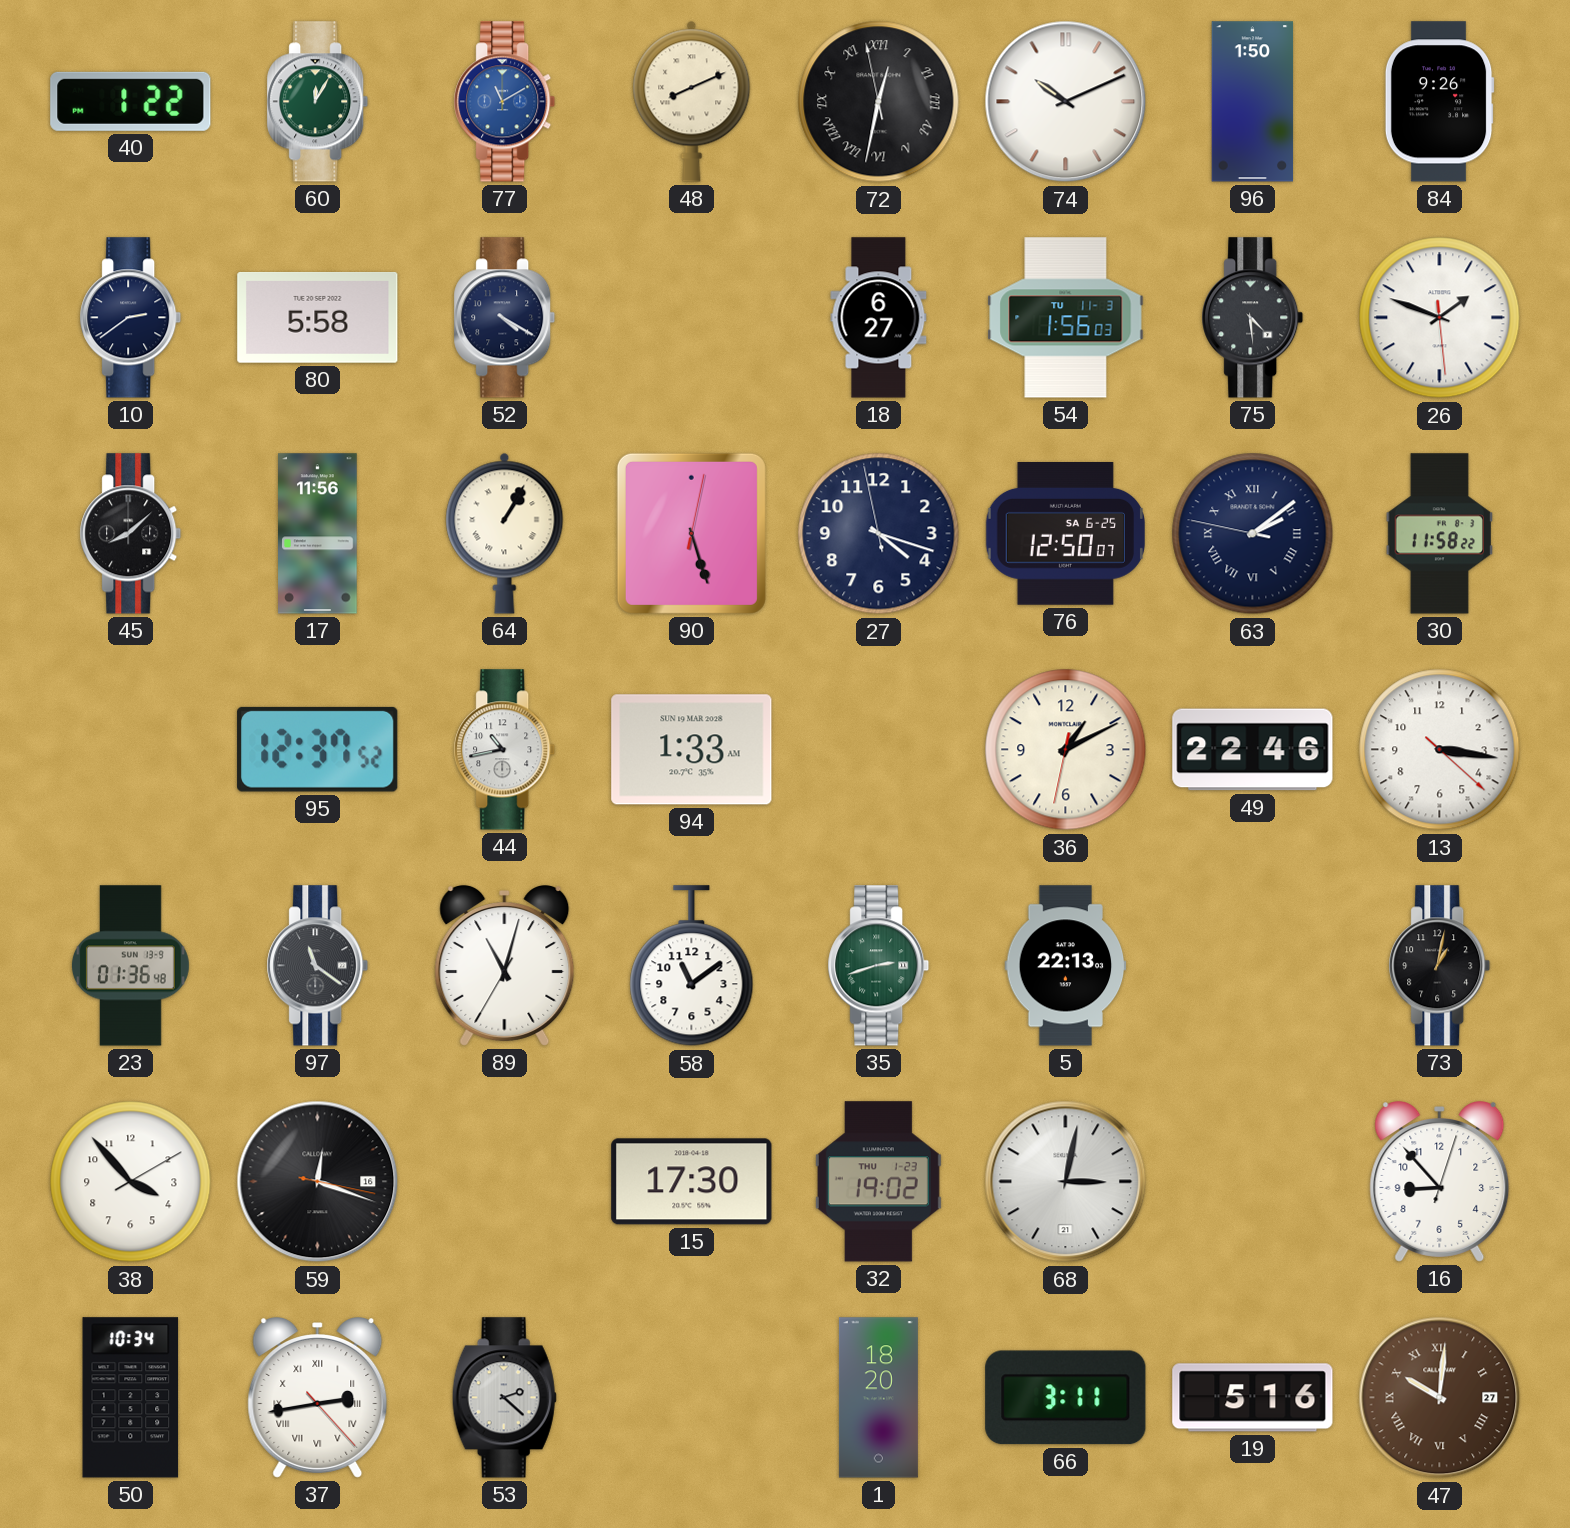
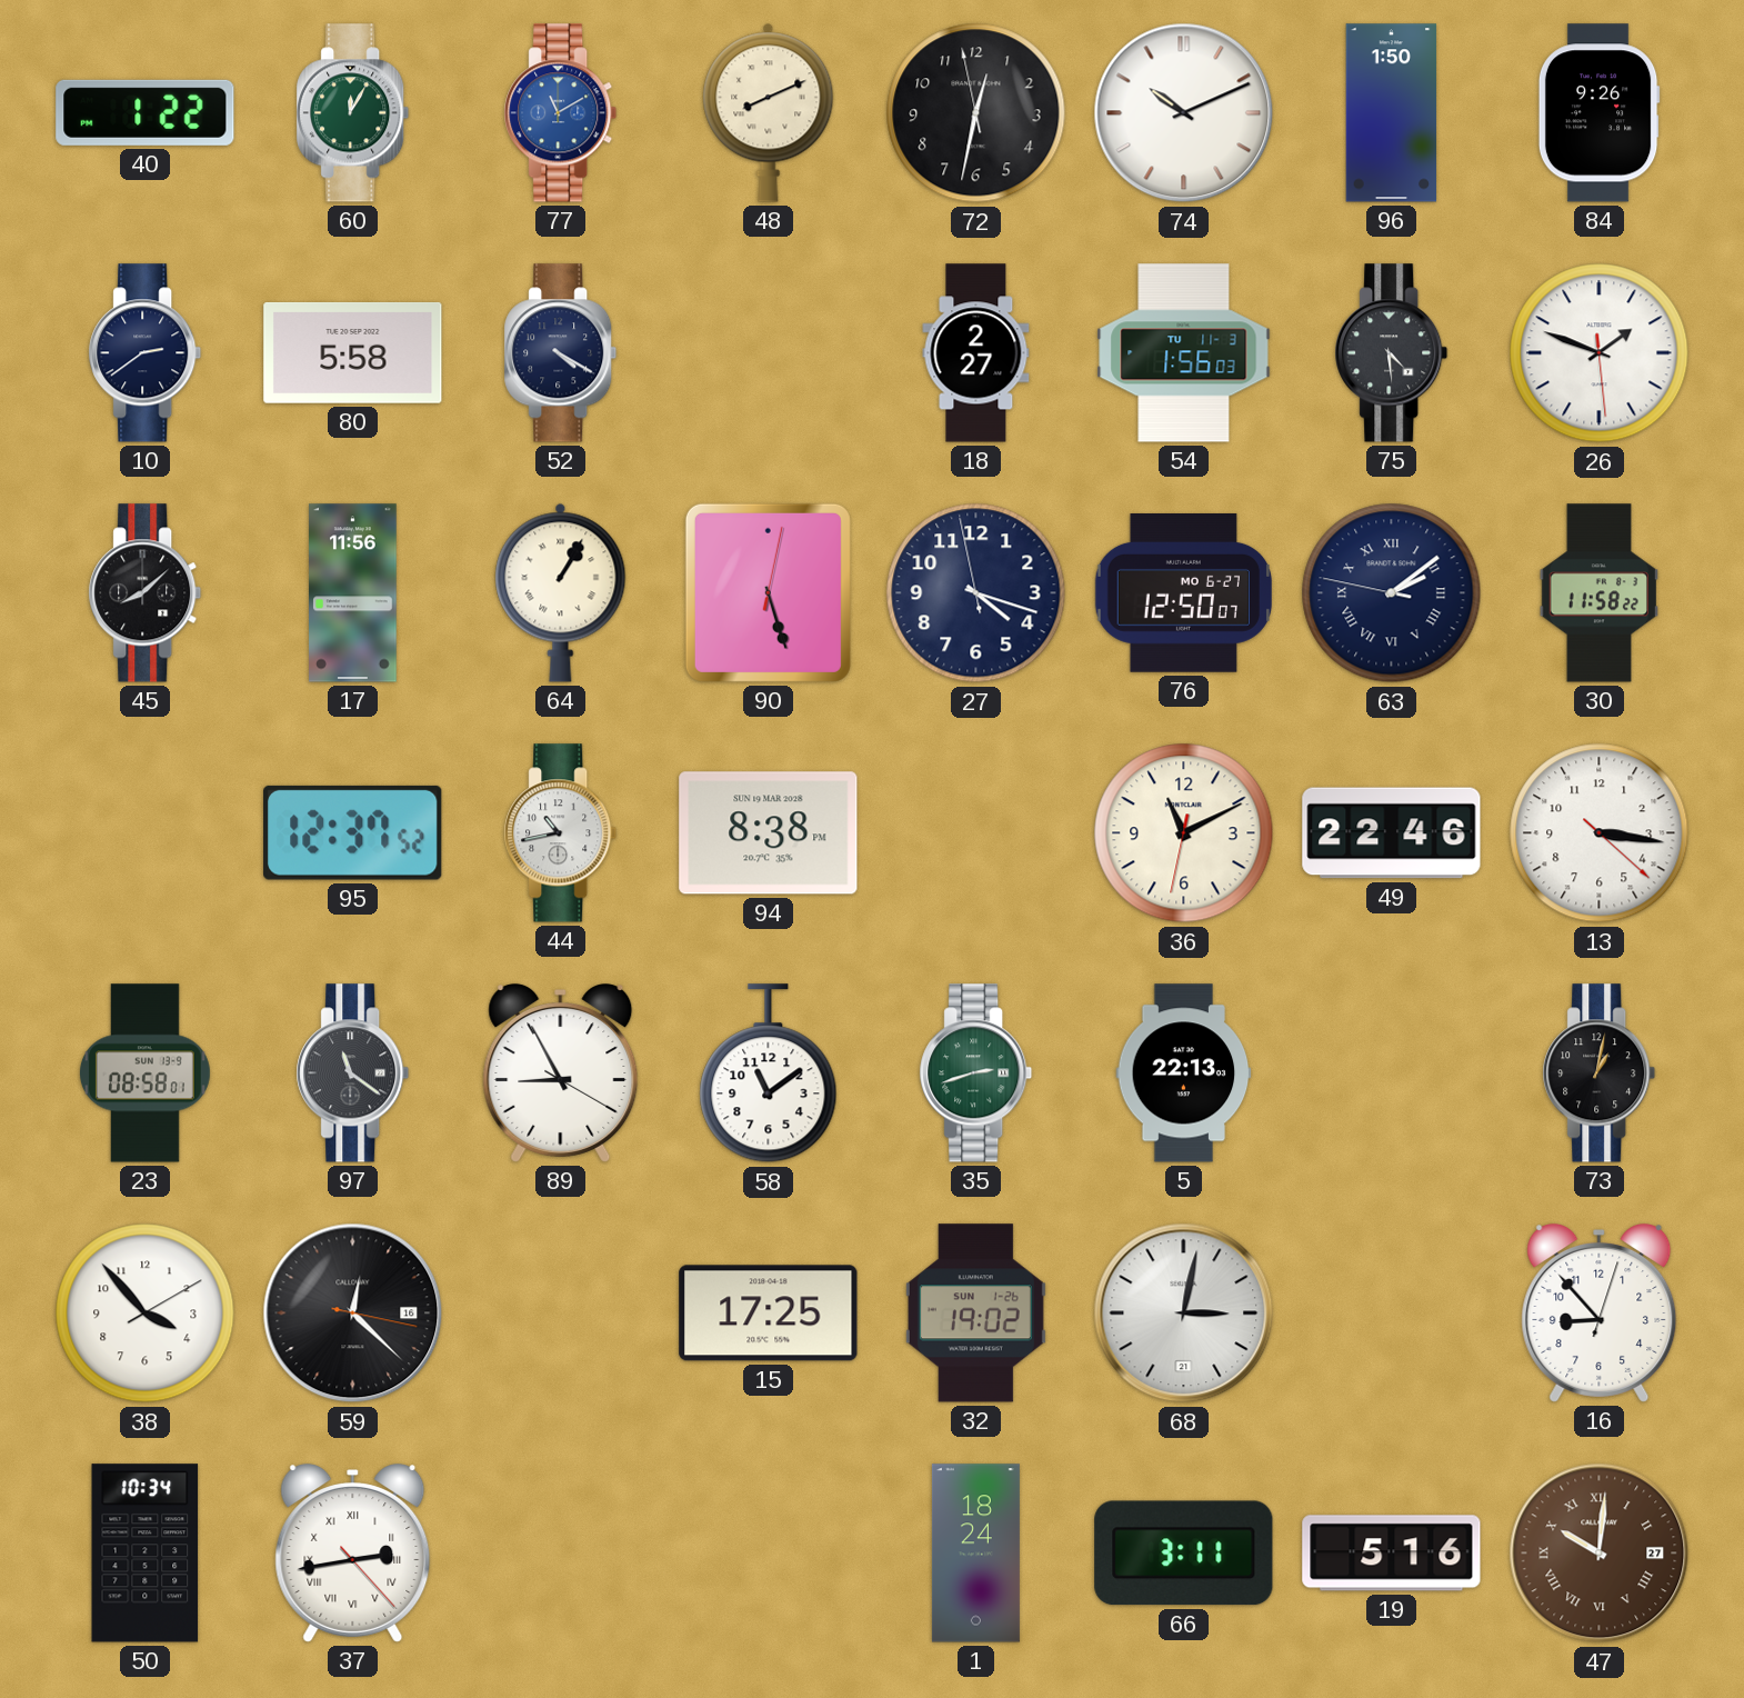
72 numerals: Roman -> Arabic (976, 113)
18: 6:27 -> 2:27 (976, 353)
76 date: SA 6-25 -> MO 6-27 (1183, 593)
94: 1:33 -> 8:38 (769, 833)
36: 1:10 -> 11:10 (1184, 833)
23: 01:36 -> 08:58 (144, 1073)
89: 11:02 -> 8:55 (561, 1073)
59: 12:18 -> 12:22 (353, 1314)
15: 17:30 -> 17:25 (769, 1314)
32 date: THU 1-23 -> SUN 1-26 (975, 1314)
53: 2:22 -> none (504, 1398)
1: 18:20 -> 18:24 (975, 1554)
